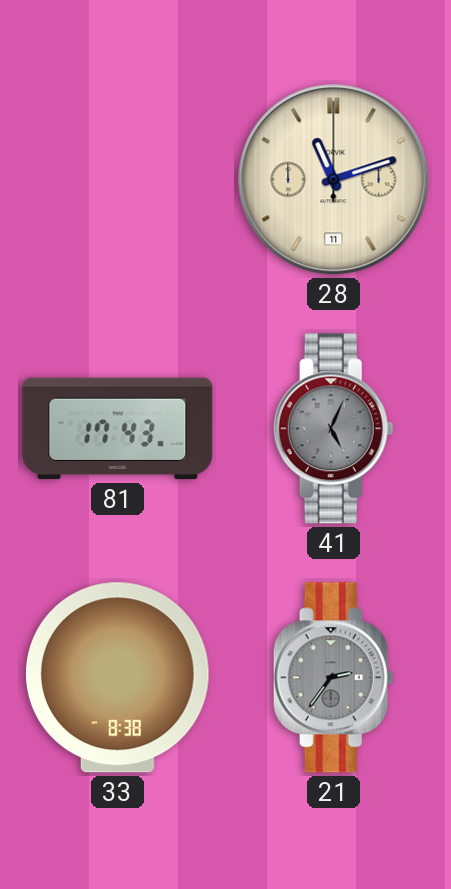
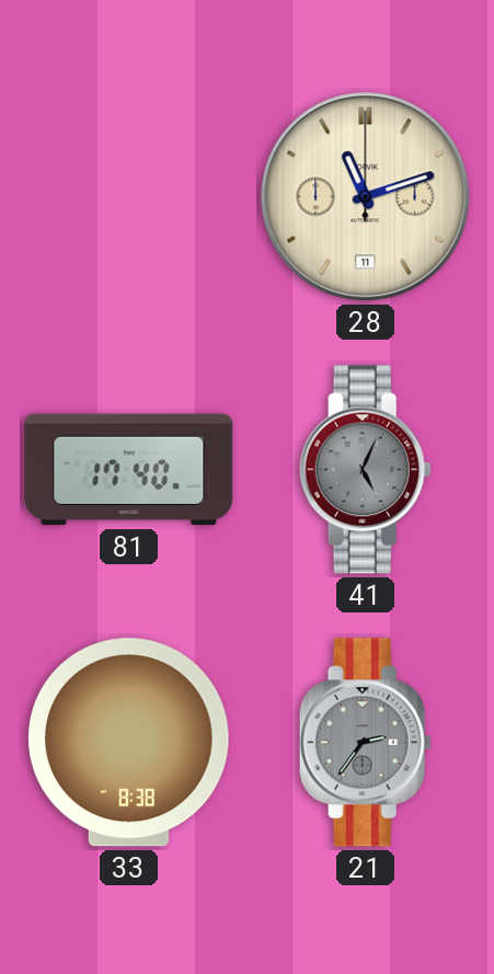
81: 17:43 -> 17:40 (129, 470)
